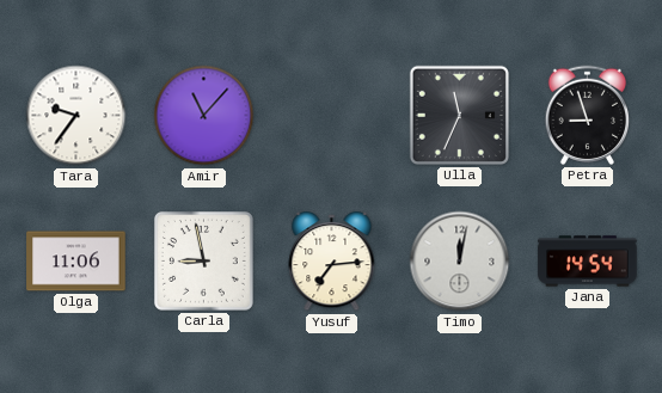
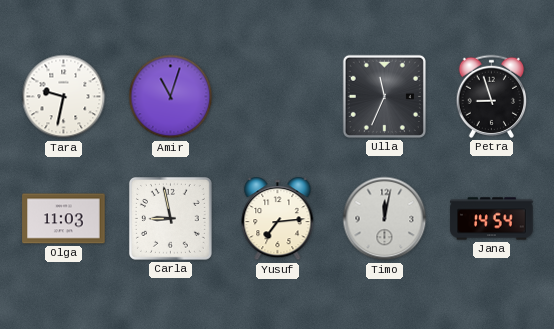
Tara: 9:36 -> 9:32 (64, 97)
Amir: 11:07 -> 11:03 (171, 97)
Olga: 11:06 -> 11:03 (64, 219)
